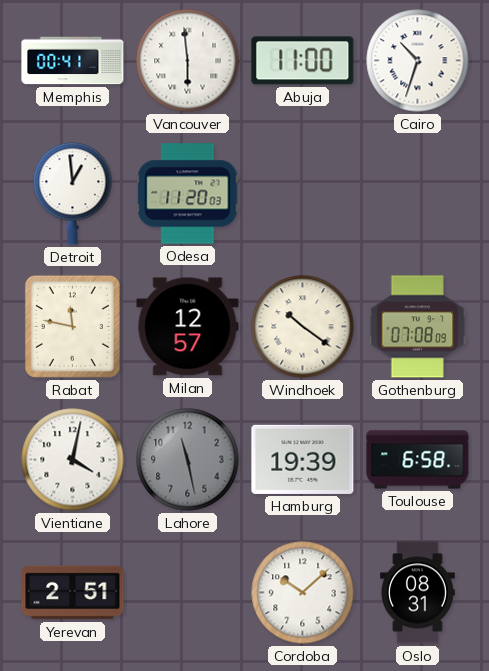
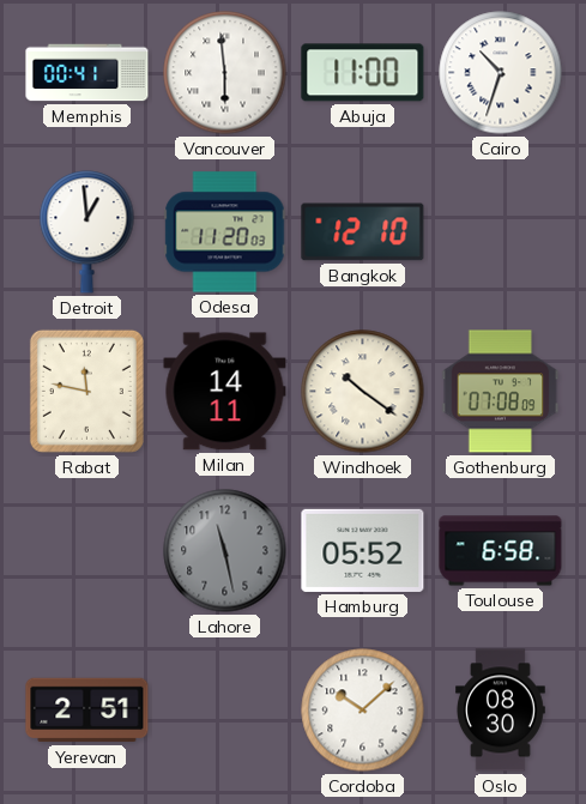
Bangkok: none -> 12:10 (363, 232)
Milan: 12:57 -> 14:11 (225, 392)
Vientiane: 4:02 -> none (73, 460)
Hamburg: 19:39 -> 05:52 (363, 550)
Oslo: 08:31 -> 08:30 (501, 711)
